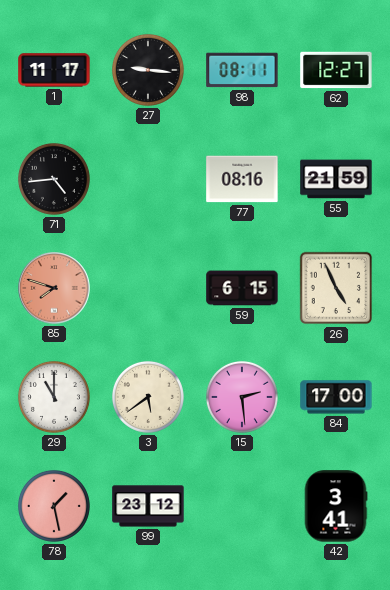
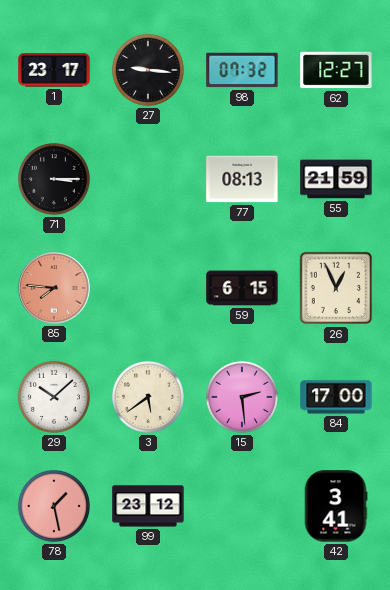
1: 11:17 -> 23:17 (54, 70)
98: 08:11 -> 07:32 (242, 70)
71: 4:44 -> 3:15 (54, 179)
77: 08:16 -> 08:13 (242, 179)
85: 7:48 -> 7:46 (54, 288)
26: 4:56 -> 12:56 (336, 288)
29: 11:00 -> 10:08 (54, 397)
